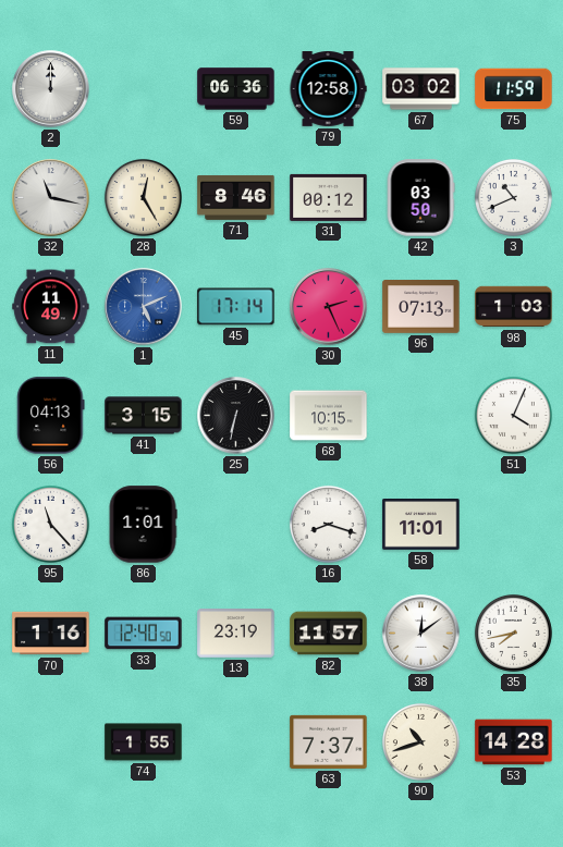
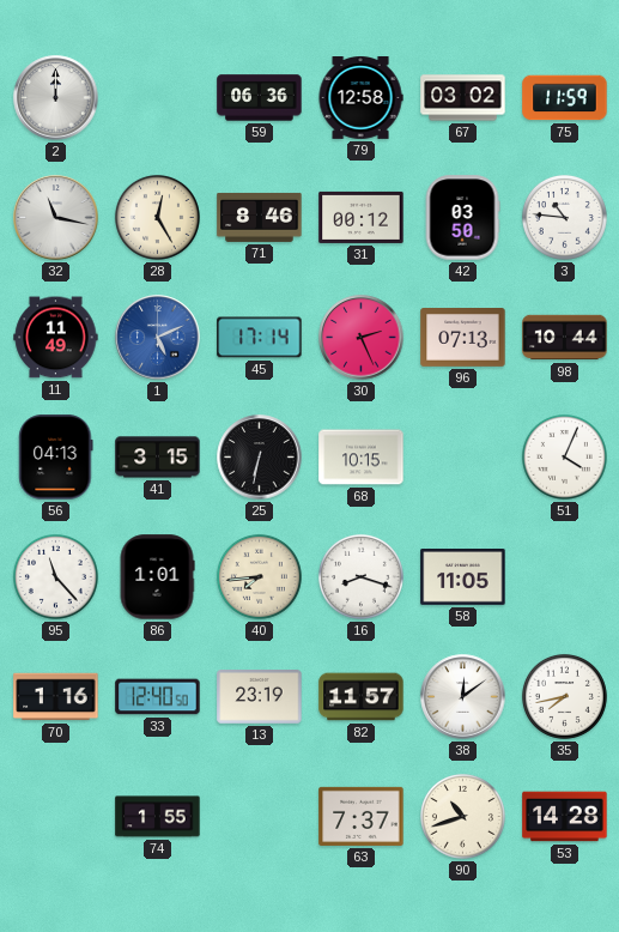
3: 10:41 -> 10:46 (564, 217)
98: 1:03 -> 10:44 (565, 338)
40: none -> 7:44 (259, 576)
58: 11:01 -> 11:05 (463, 577)
